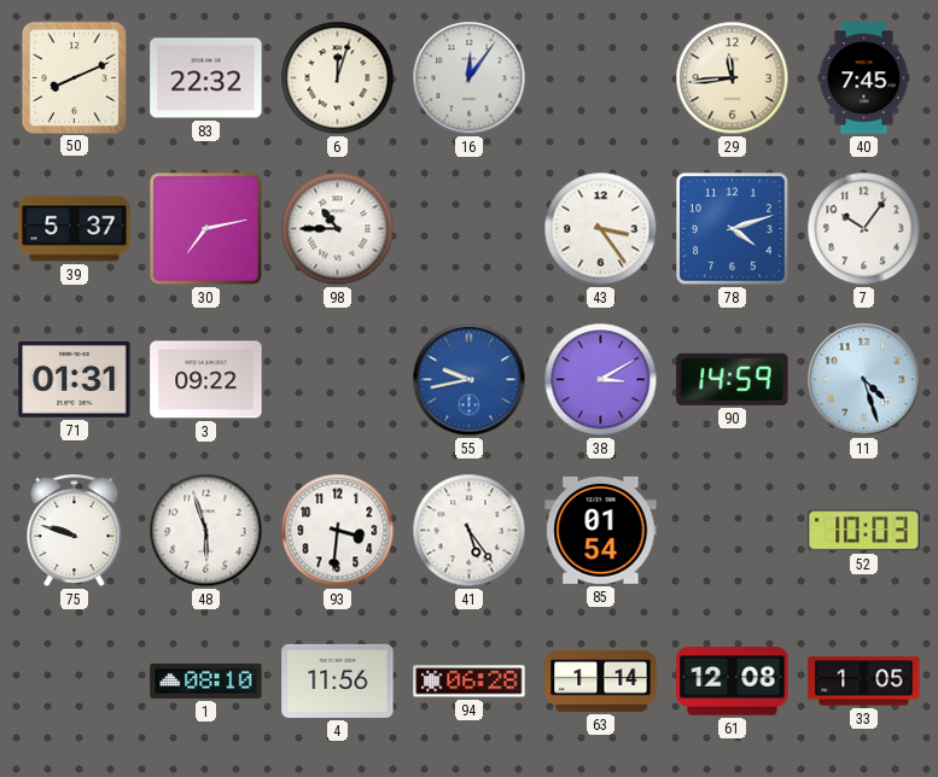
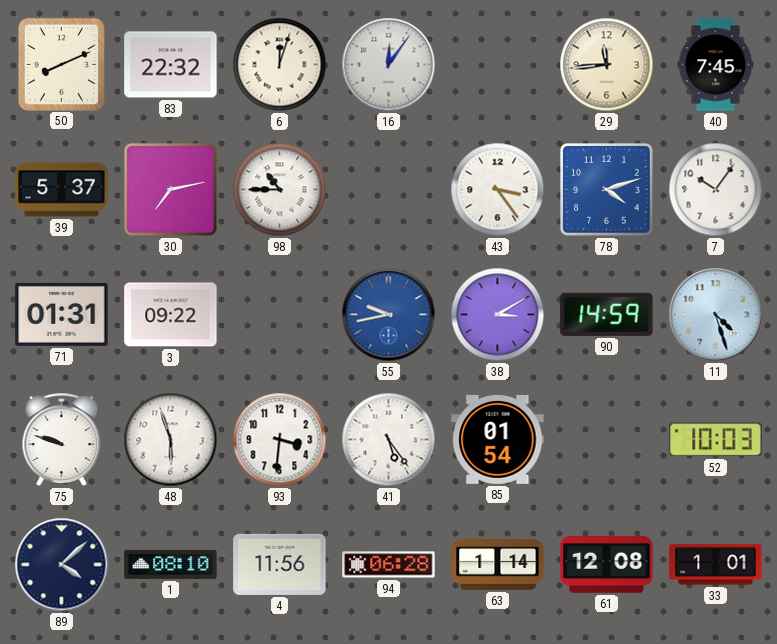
89: none -> 4:08 (62, 565)
33: 1:05 -> 1:01 (716, 565)
